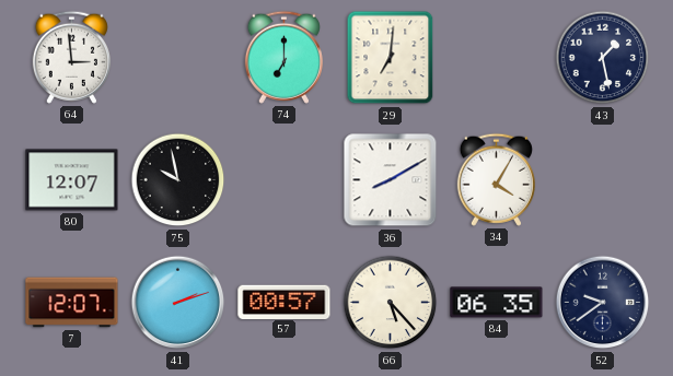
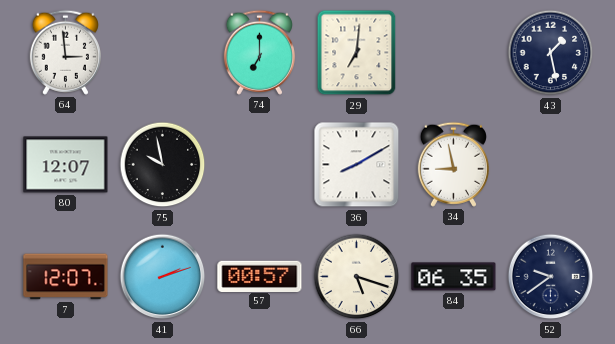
34: 4:05 -> 8:58 (453, 164)
66: 5:23 -> 5:18 (357, 277)
